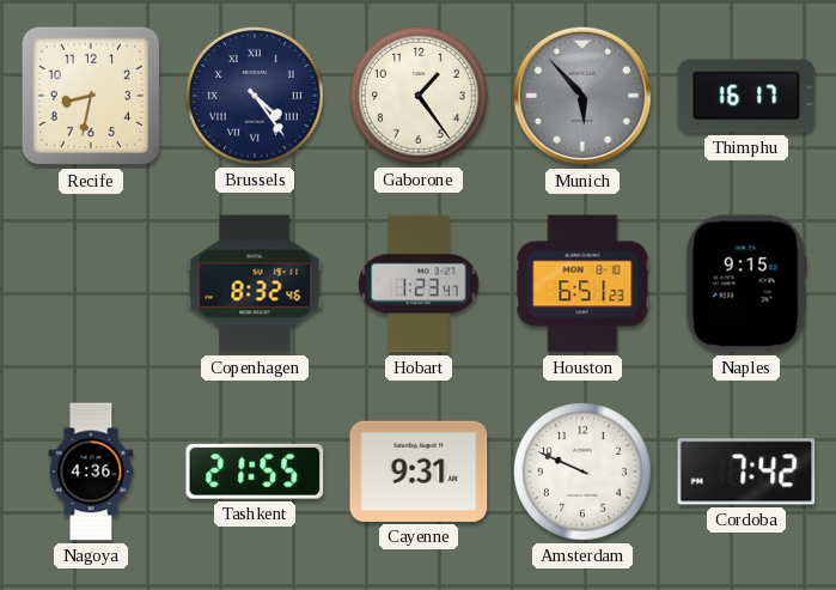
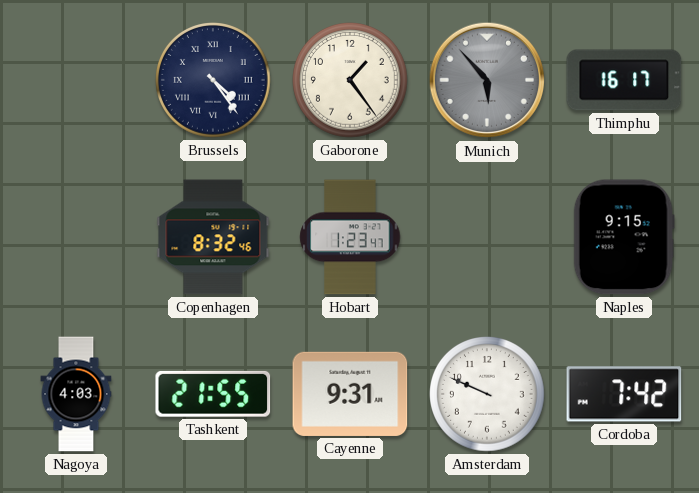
Recife: 8:32 -> none (91, 96)
Houston: 6:51 -> none (582, 284)
Nagoya: 4:36 -> 4:03 (76, 394)
